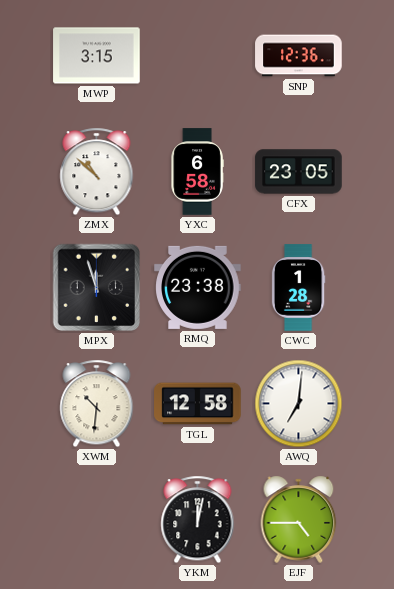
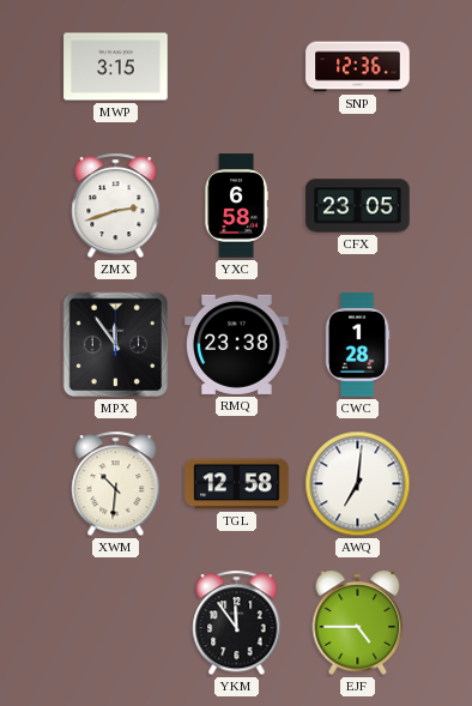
ZMX: 10:52 -> 2:42 (116, 206)
MPX: 11:57 -> 11:54 (116, 345)
YKM: 12:02 -> 11:54 (237, 623)
